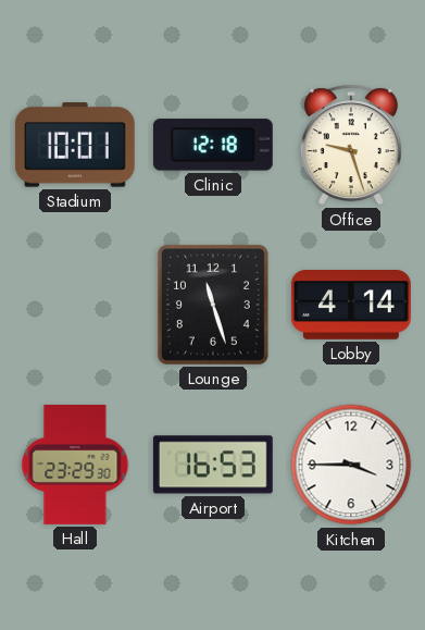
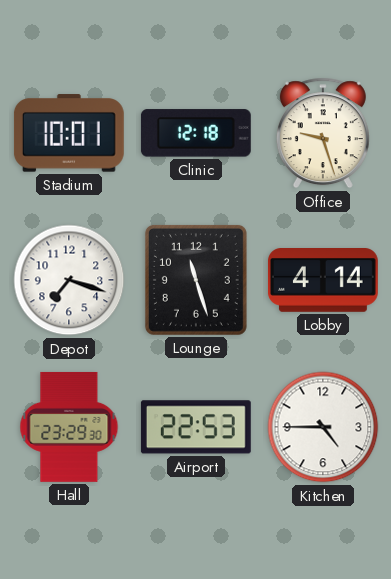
Depot: none -> 7:18 (69, 280)
Airport: 16:53 -> 22:53 (196, 427)
Kitchen: 3:45 -> 4:45 (323, 427)
